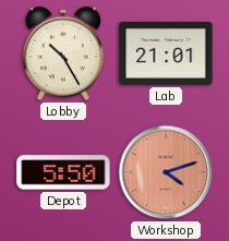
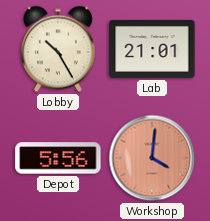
Depot: 5:50 -> 5:56 (58, 158)
Workshop: 4:12 -> 4:01 (152, 158)
